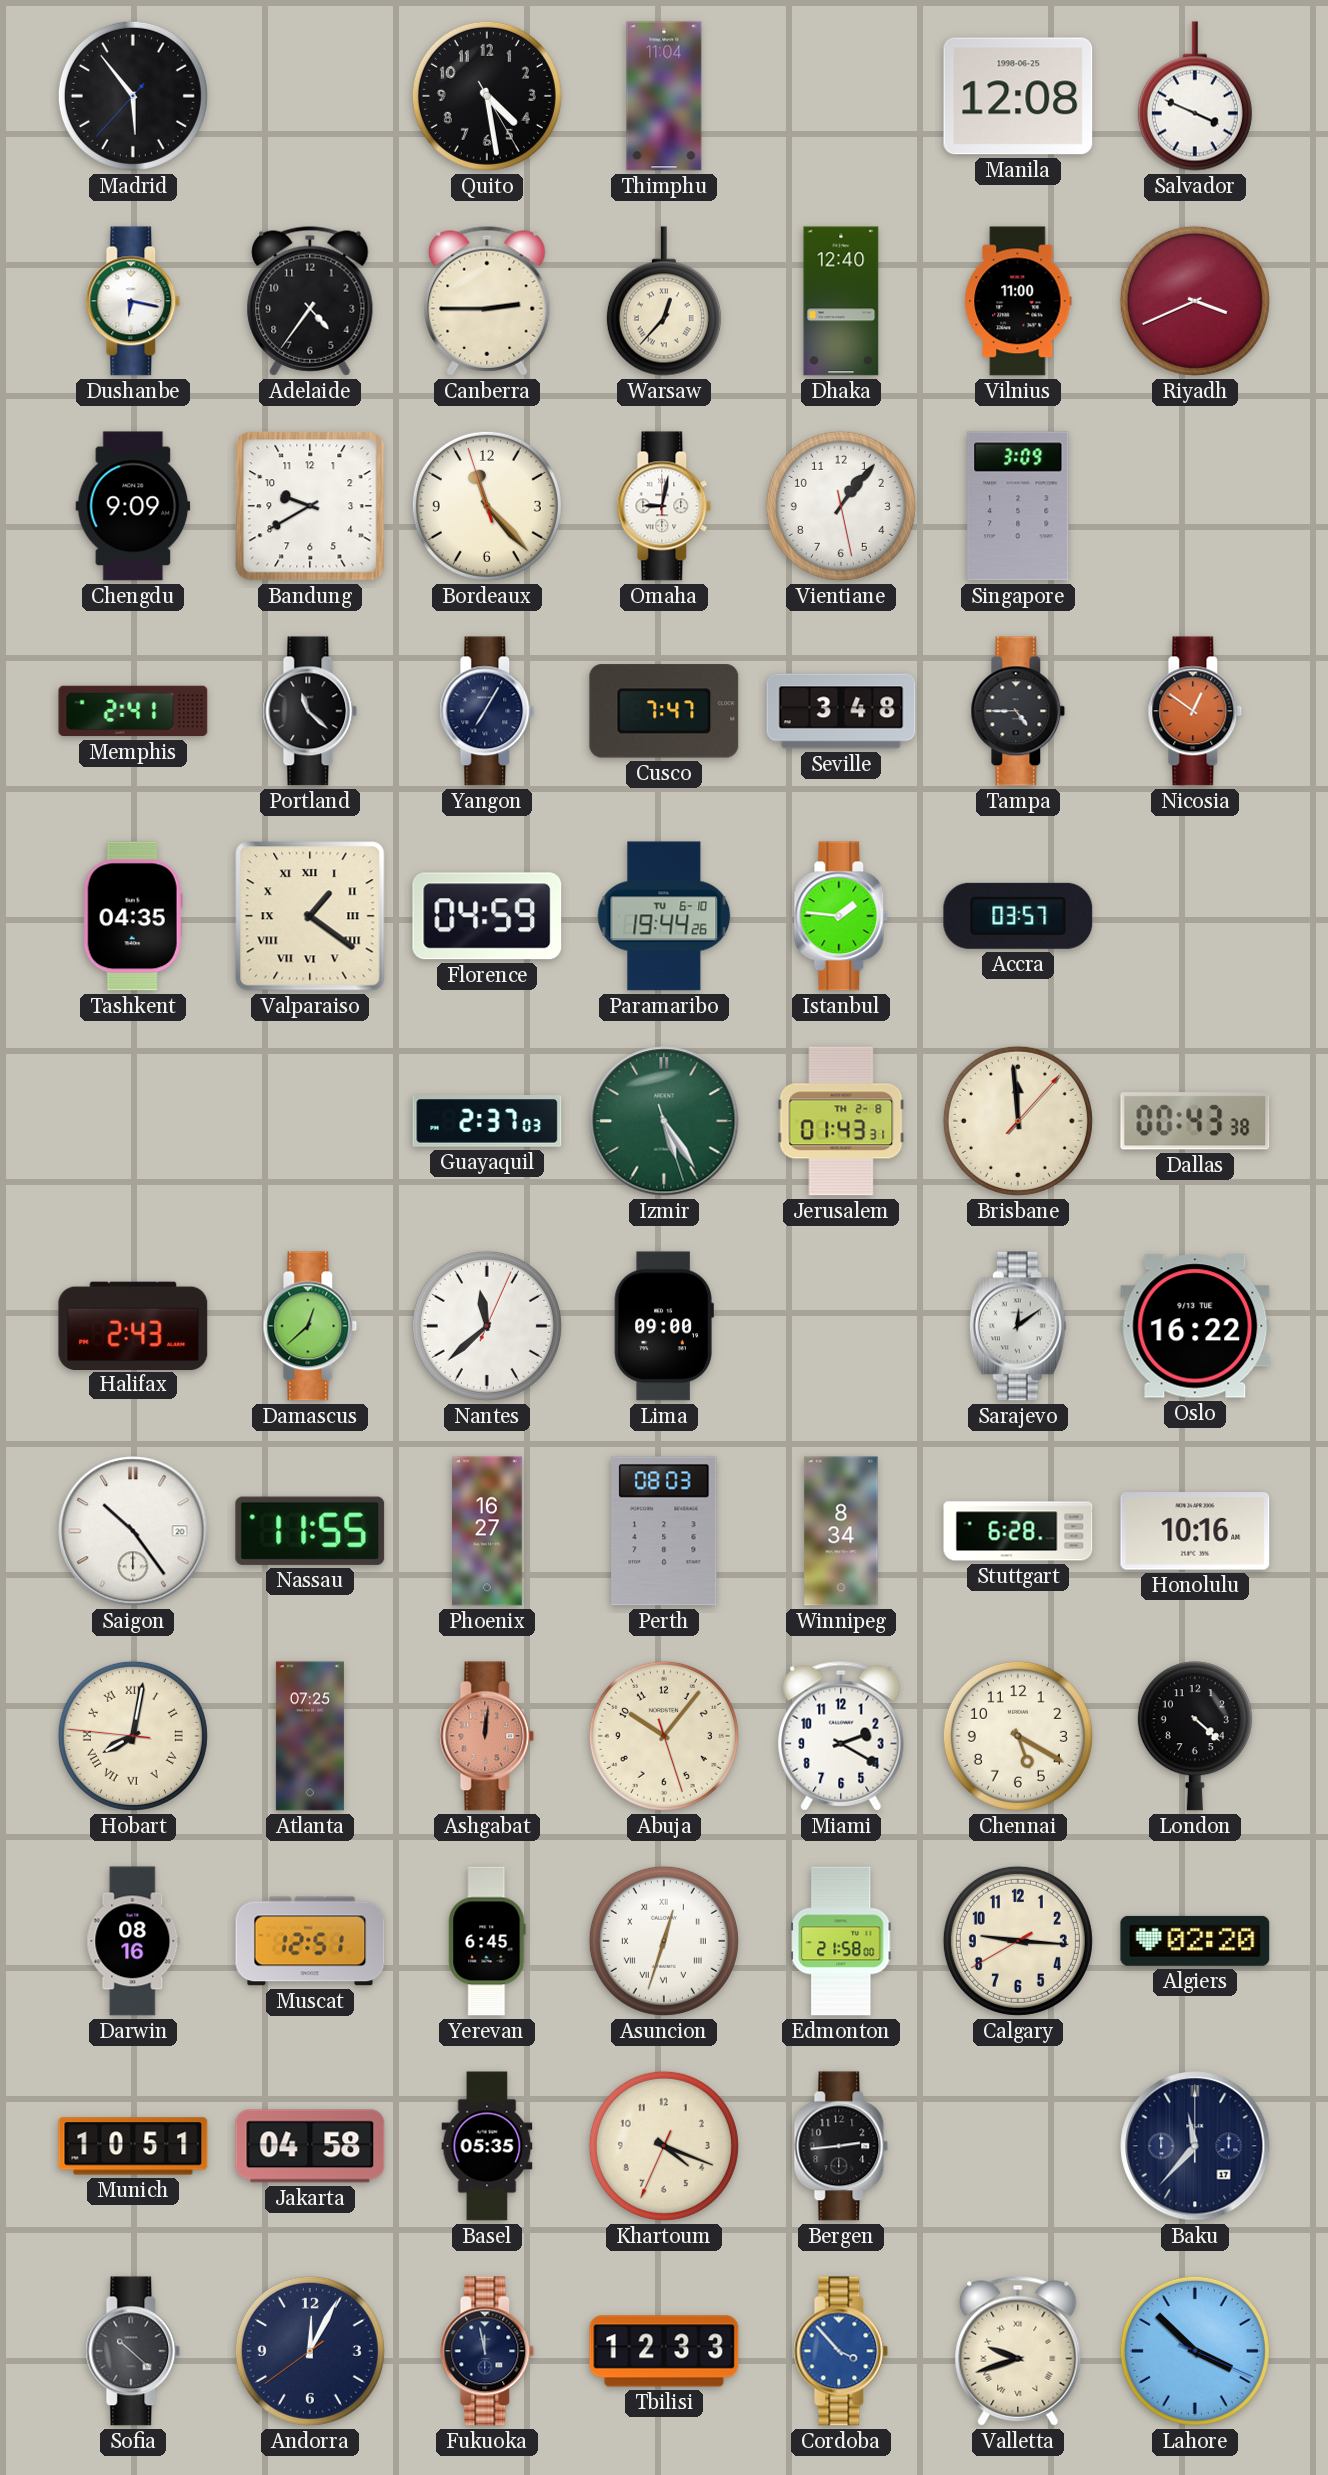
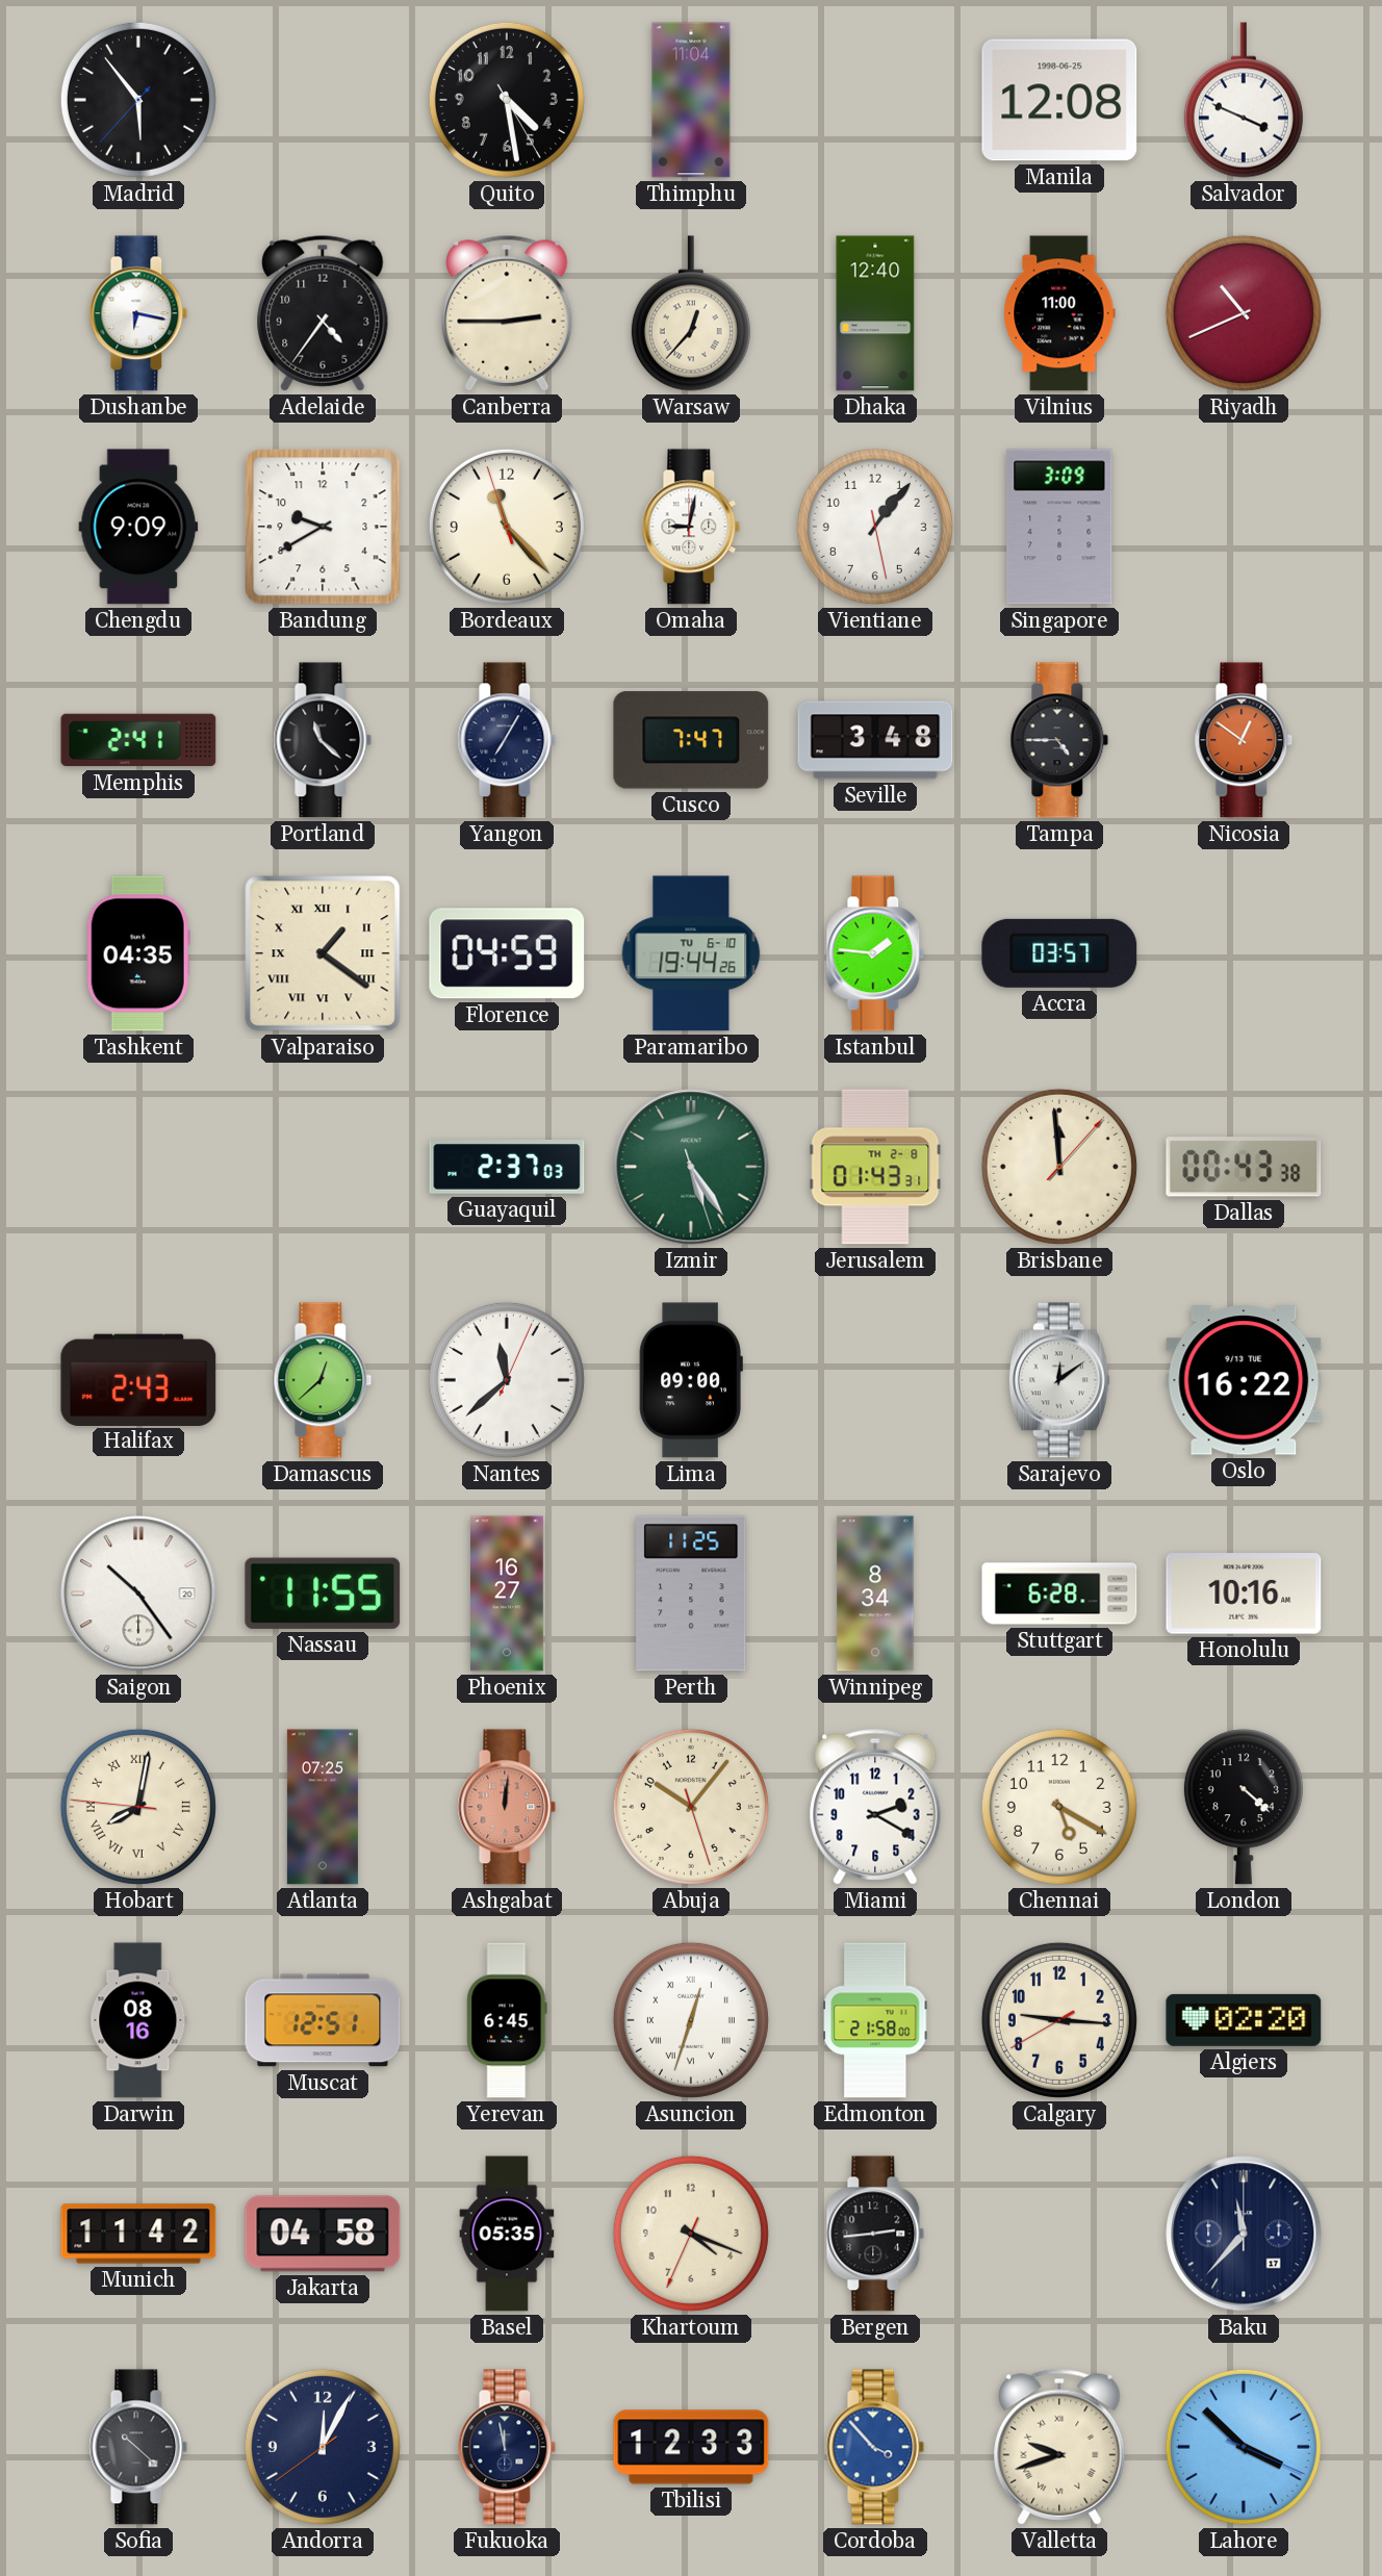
Riyadh: 3:41 -> 10:41 (1244, 313)
Perth: 08:03 -> 11:25 (691, 1593)
Munich: 10:51 -> 11:42 (138, 2234)
